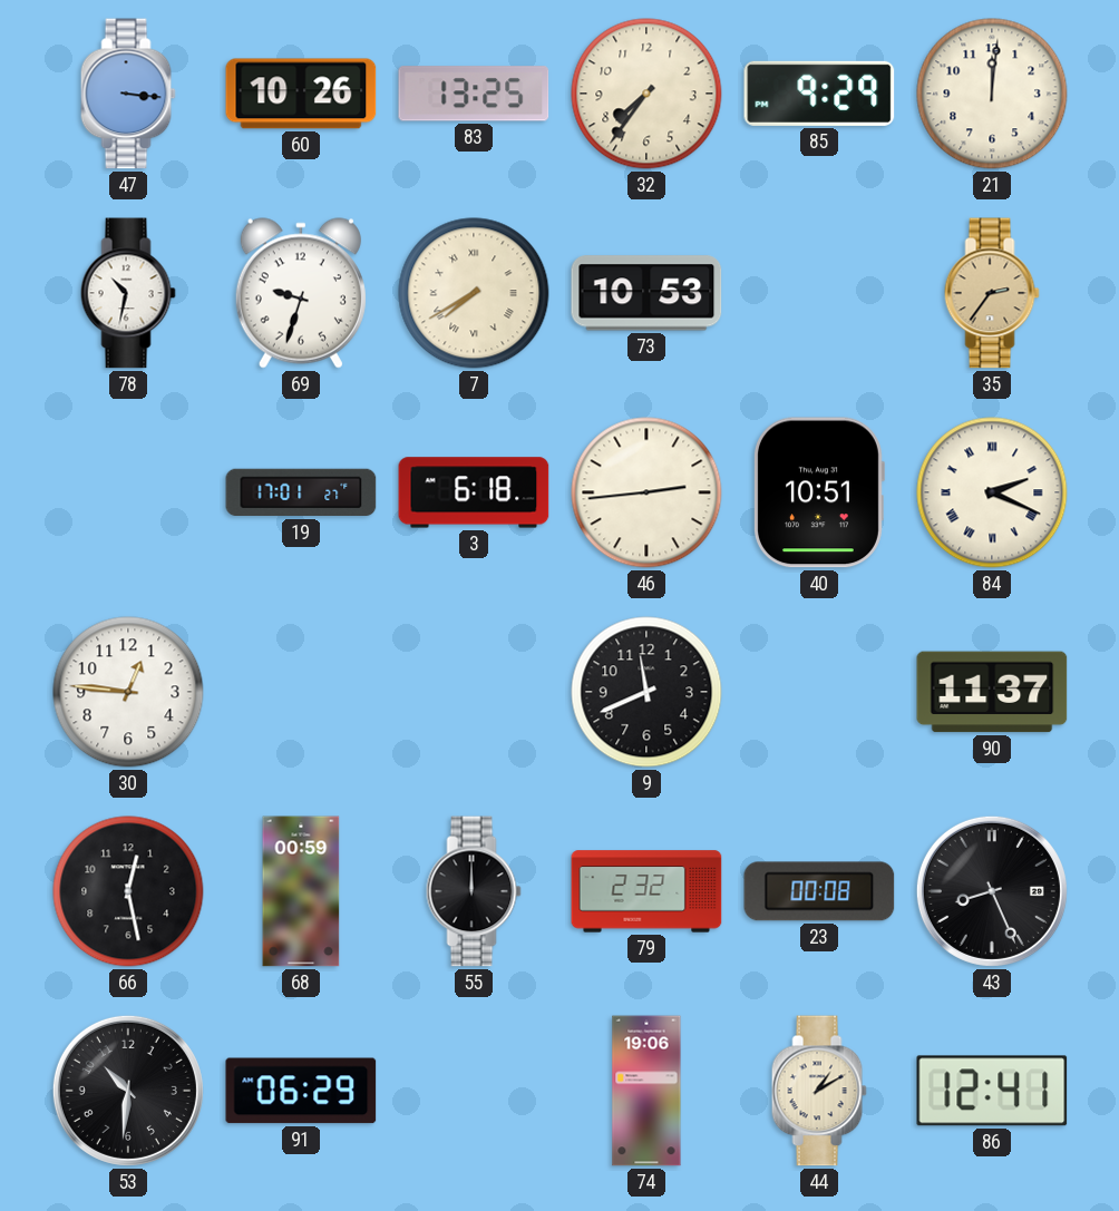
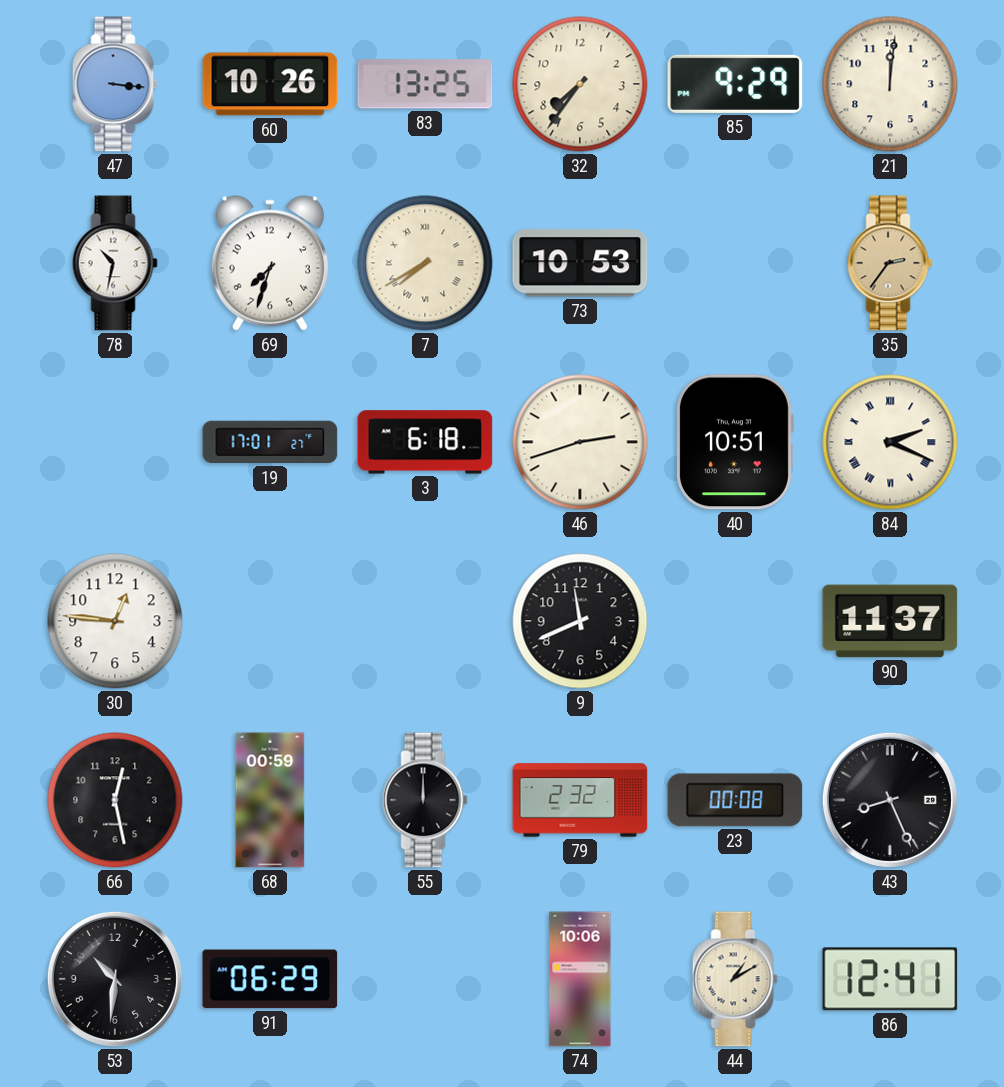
69: 9:33 -> 7:33 (270, 263)
46: 2:44 -> 2:42 (580, 442)
74: 19:06 -> 10:06 (580, 979)
